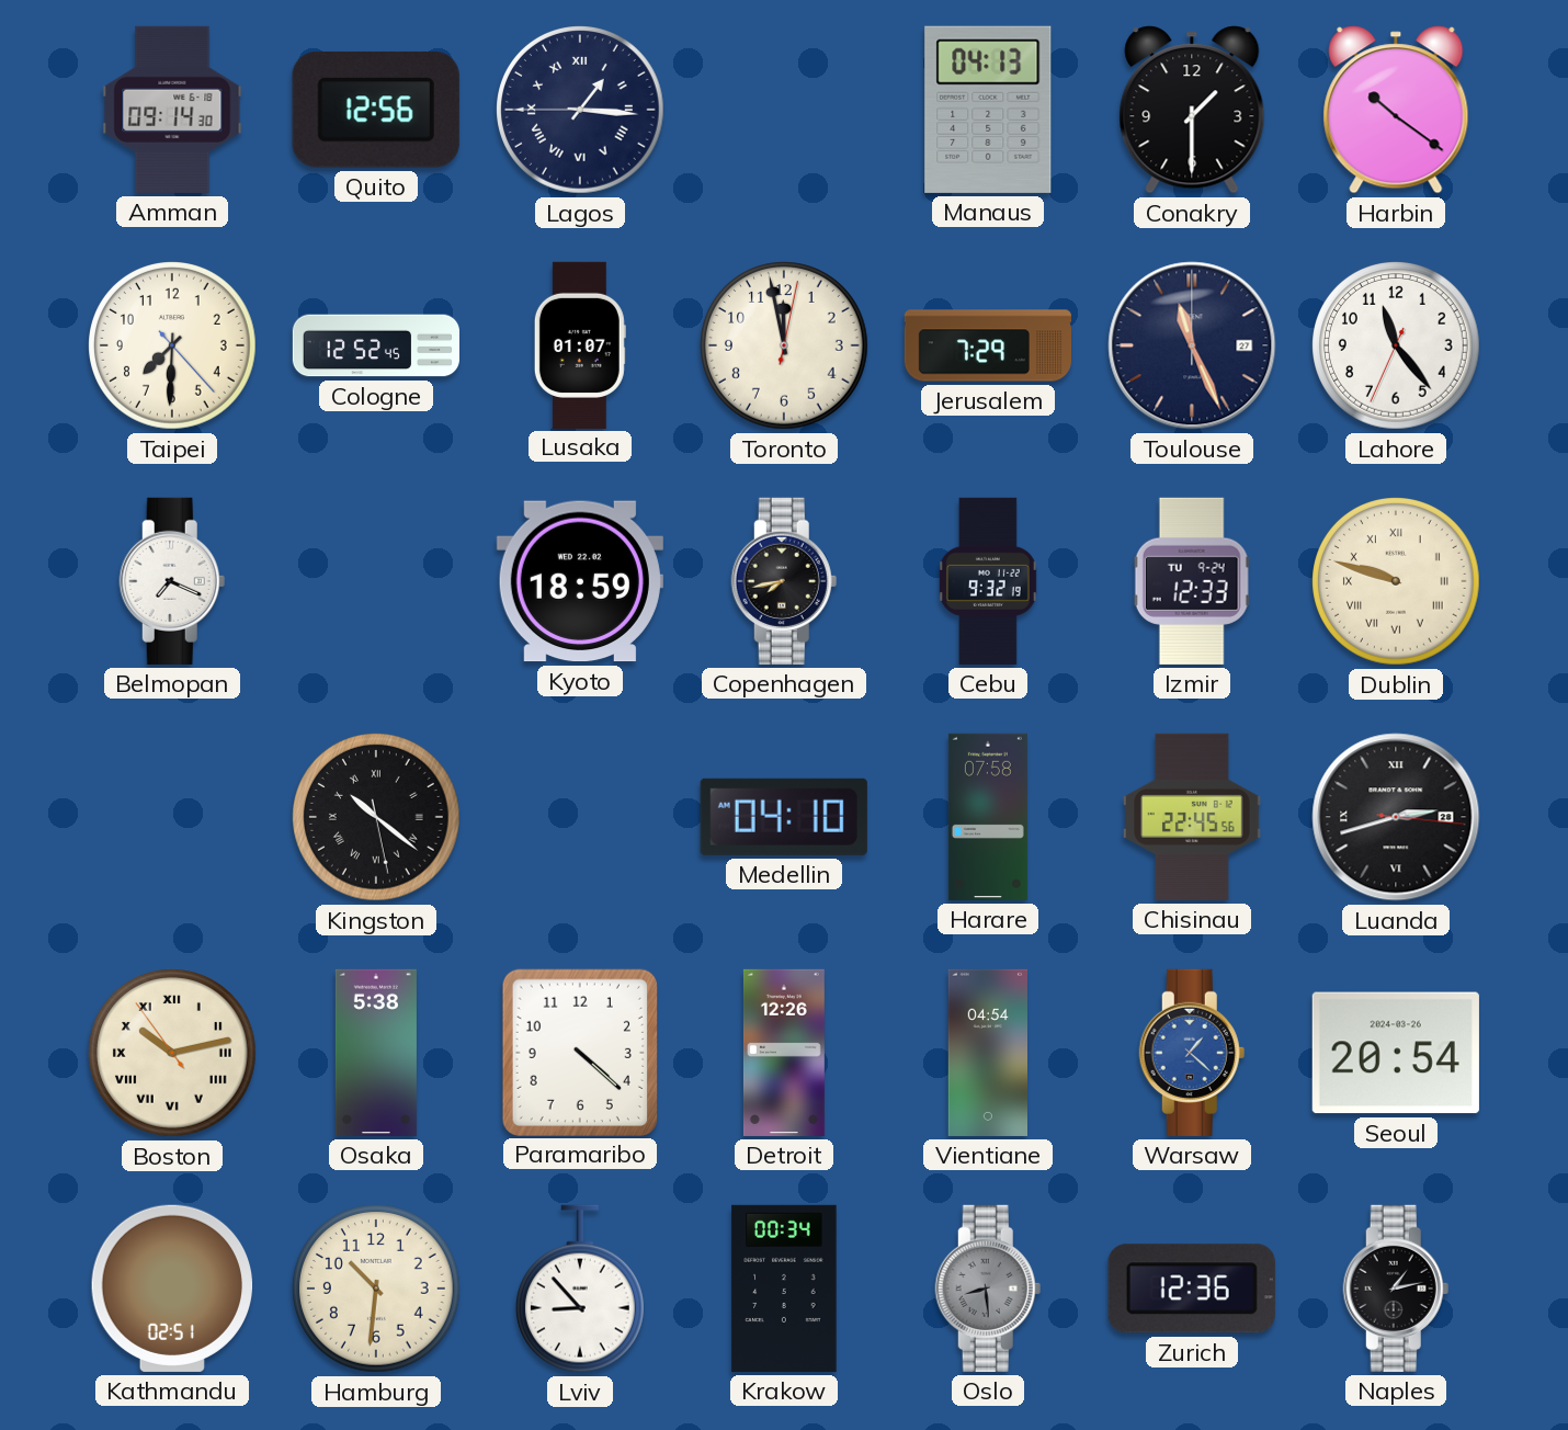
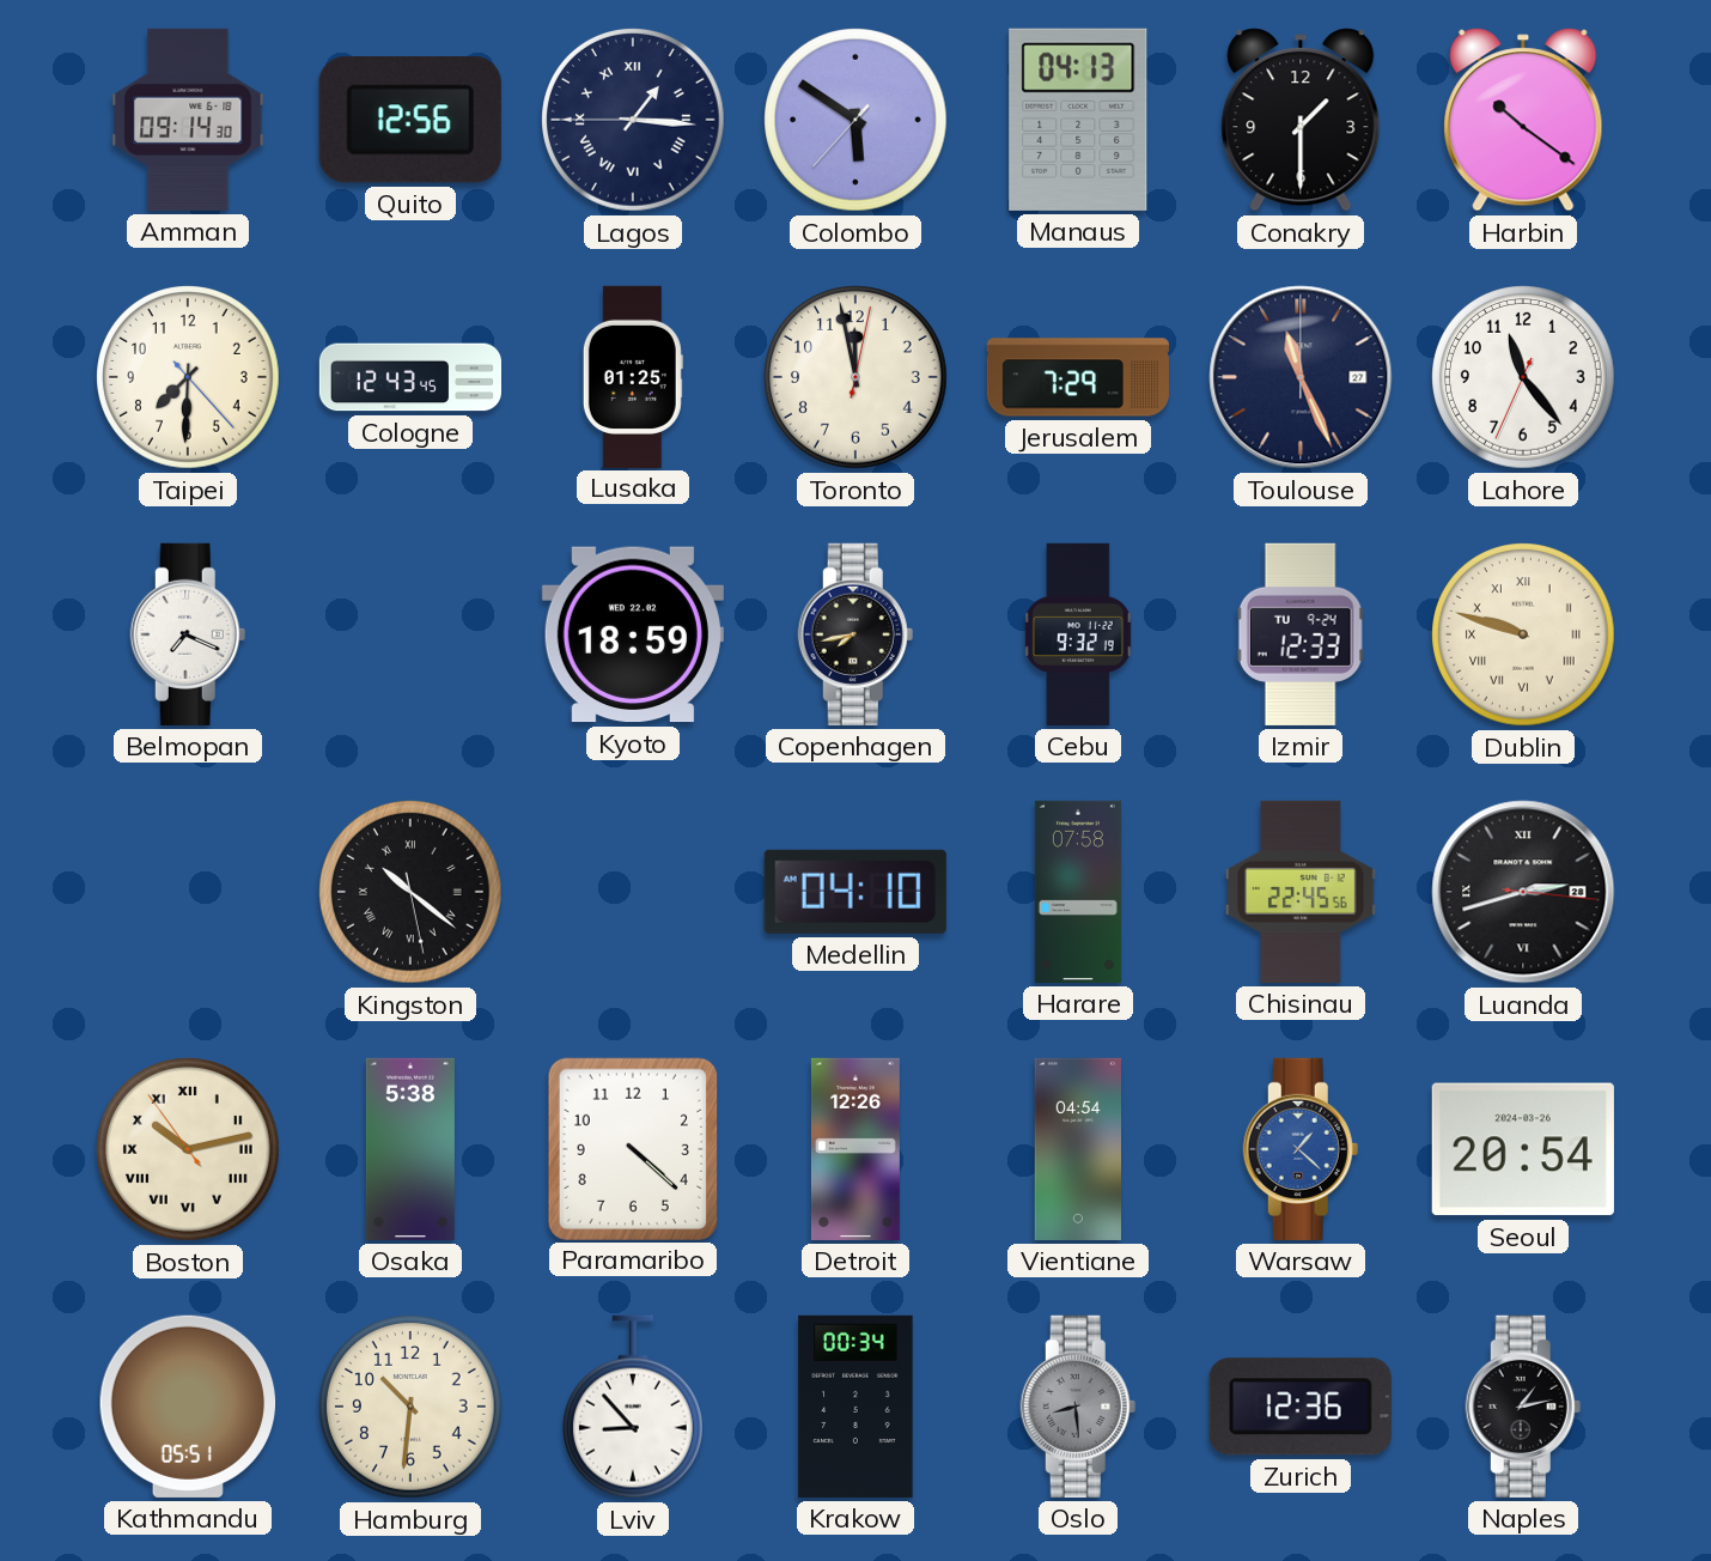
Colombo: none -> 5:50 (857, 121)
Cologne: 12:52 -> 12:43 (409, 377)
Lusaka: 01:07 -> 01:25 (633, 376)
Kathmandu: 02:51 -> 05:51 (188, 1407)
